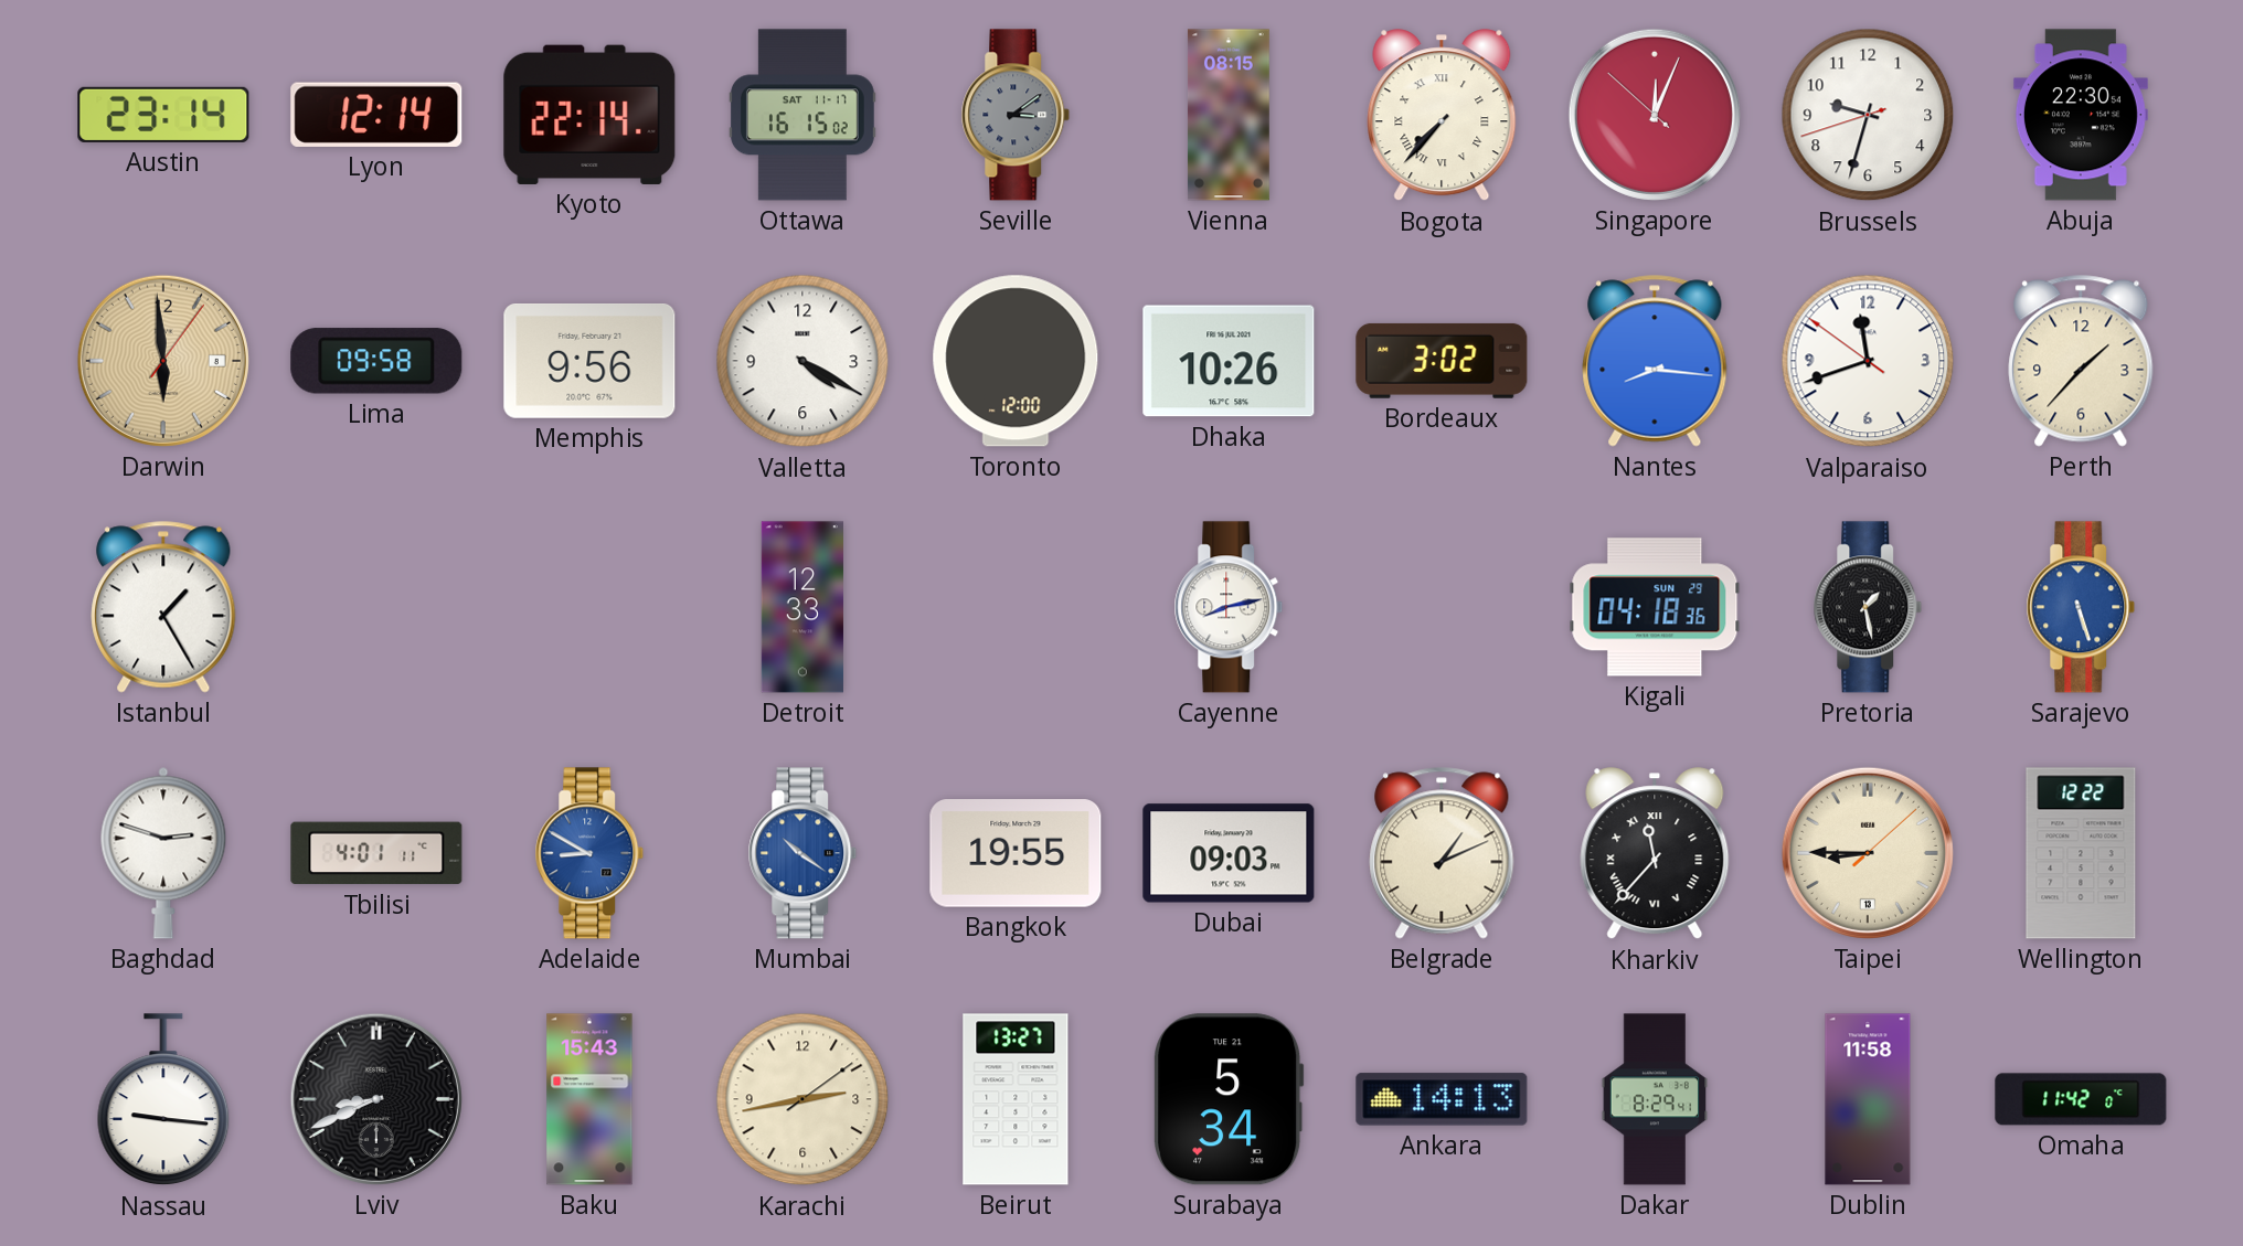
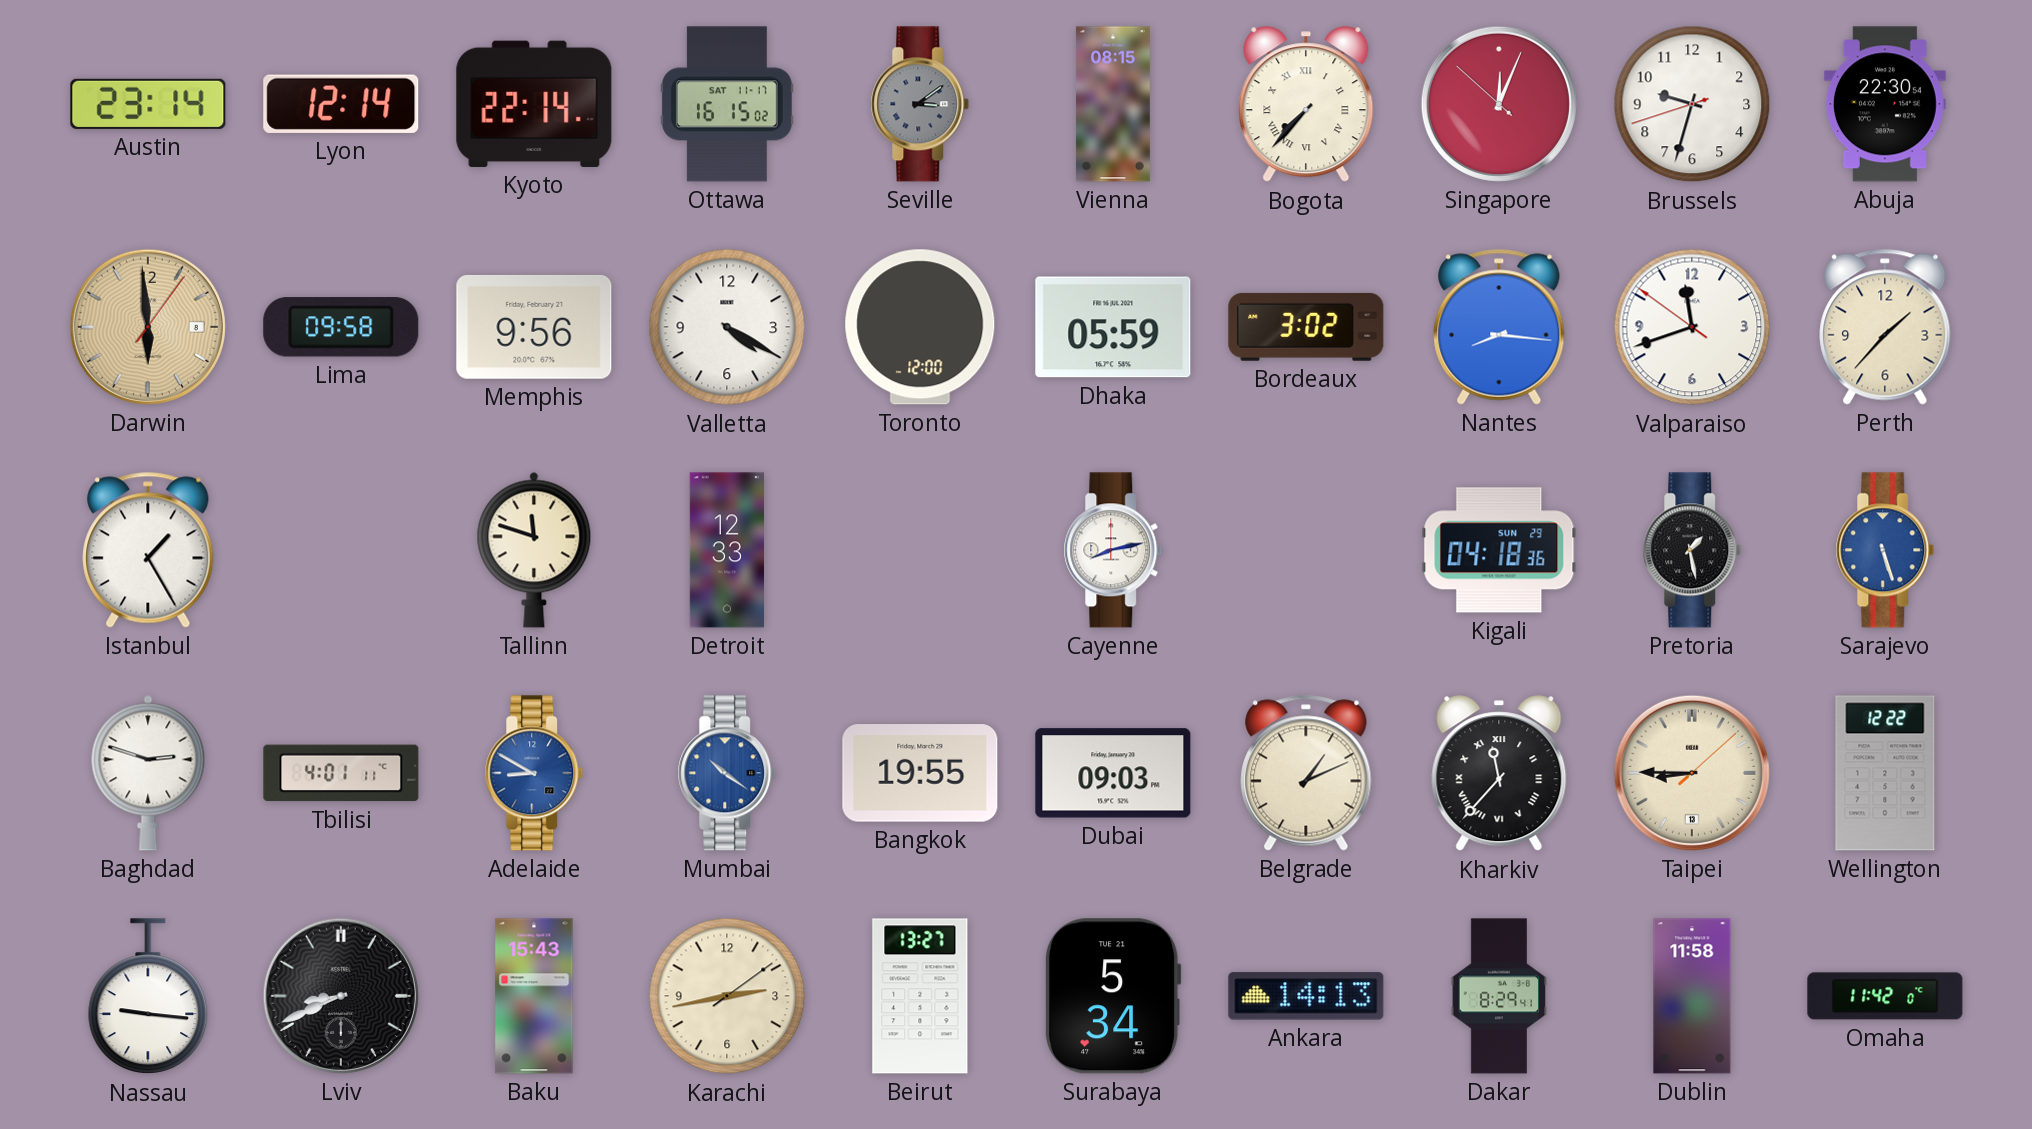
Dhaka: 10:26 -> 05:59 (1113, 327)
Tallinn: none -> 11:48 (534, 550)
